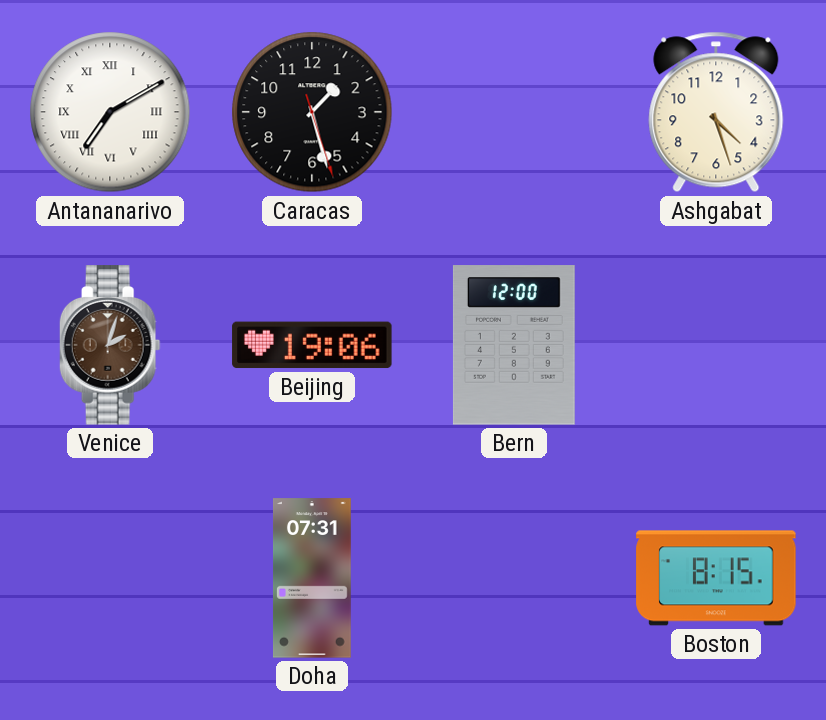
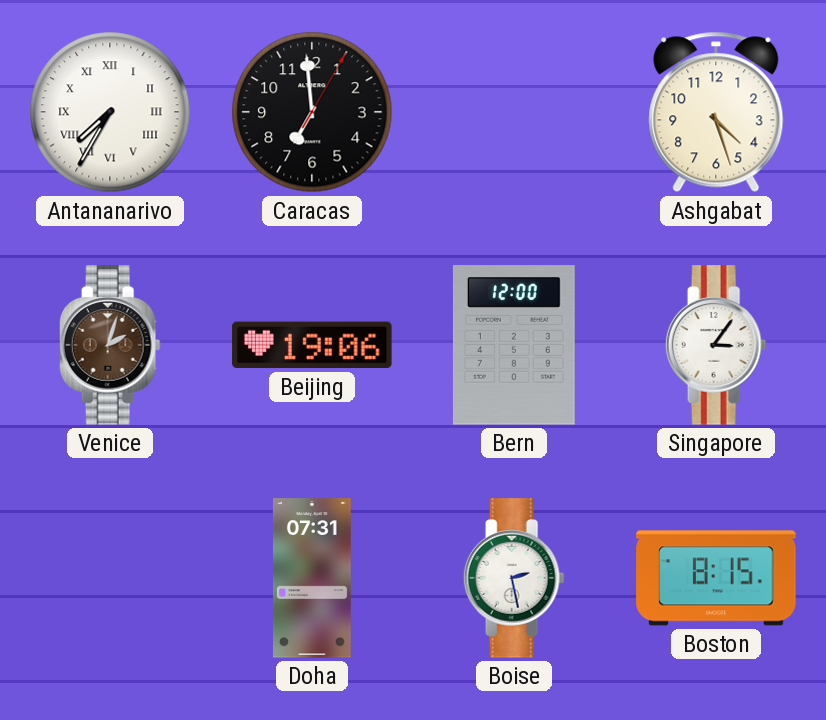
Antananarivo: 7:10 -> 7:35 (110, 112)
Caracas: 1:27 -> 6:59 (312, 112)
Singapore: none -> 3:06 (716, 345)
Boise: none -> 2:28 (514, 578)
